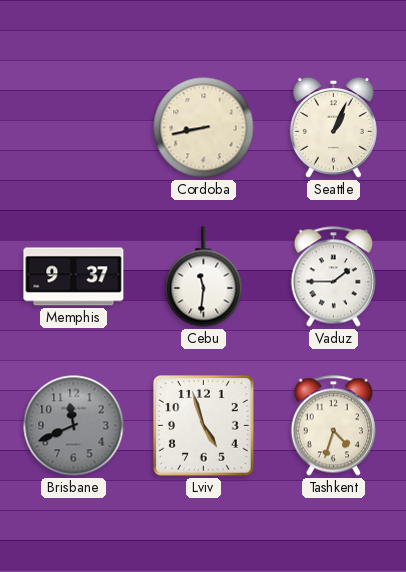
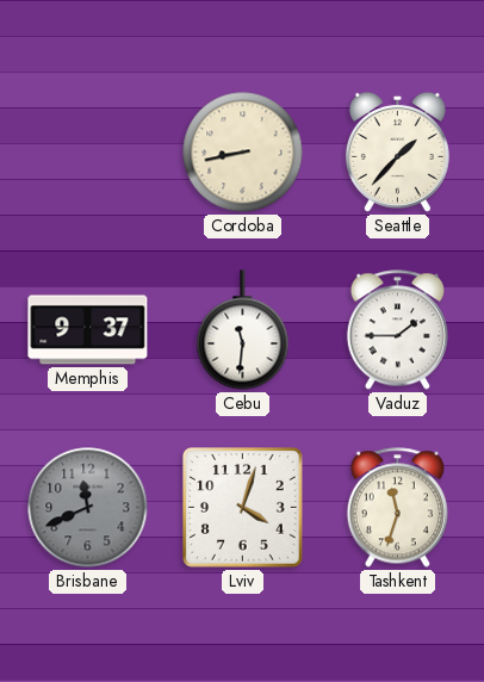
Seattle: 1:04 -> 1:37 (397, 151)
Lviv: 4:57 -> 4:03 (243, 508)
Tashkent: 4:33 -> 11:33 (397, 508)
